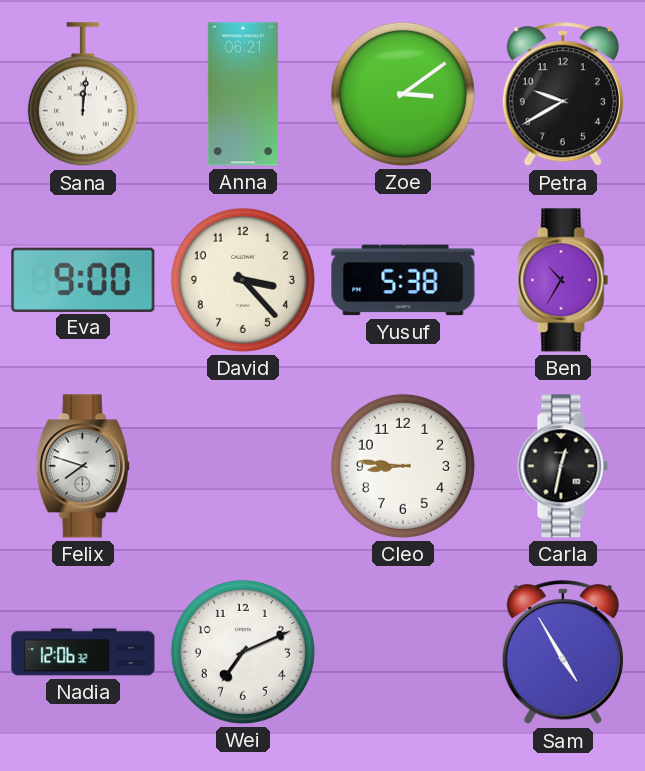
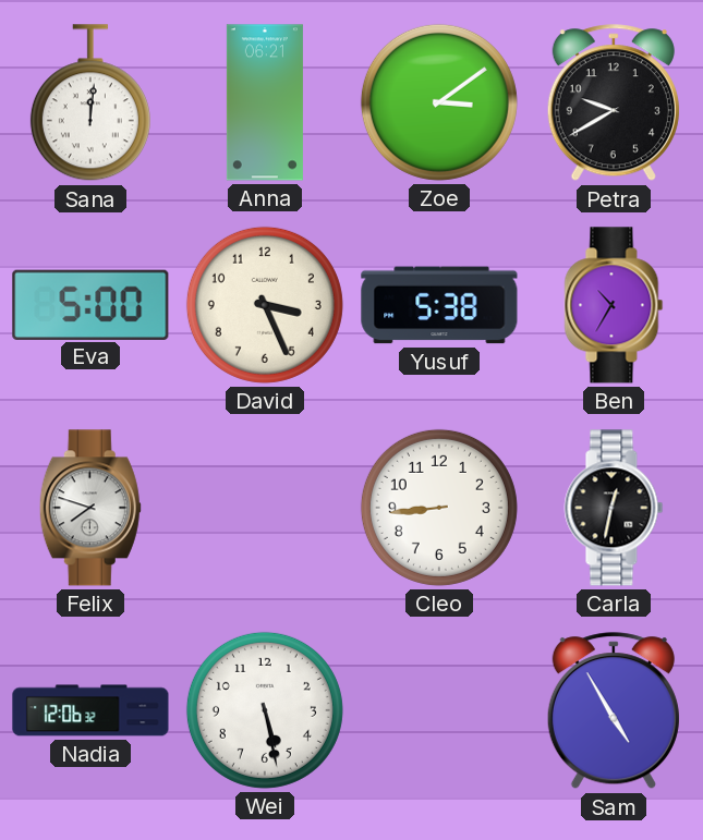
Eva: 9:00 -> 5:00 (90, 304)
David: 3:23 -> 3:26 (265, 305)
Cleo: 8:46 -> 8:44 (439, 508)
Wei: 7:11 -> 5:28 (265, 710)
